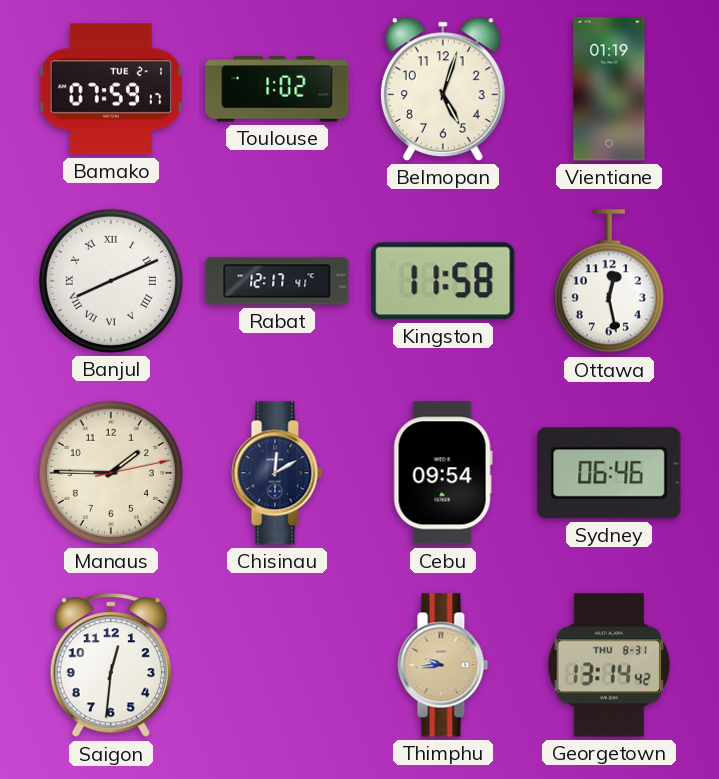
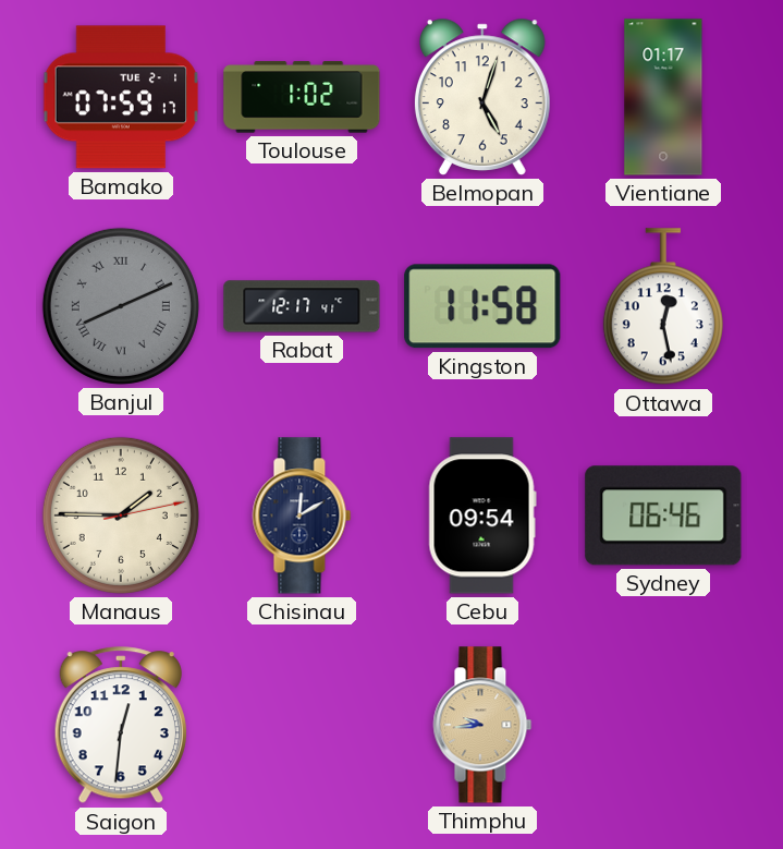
Vientiane: 01:19 -> 01:17 (663, 97)
Banjul dial: white -> grey (121, 306)
Georgetown: 13:14 -> none (608, 665)
